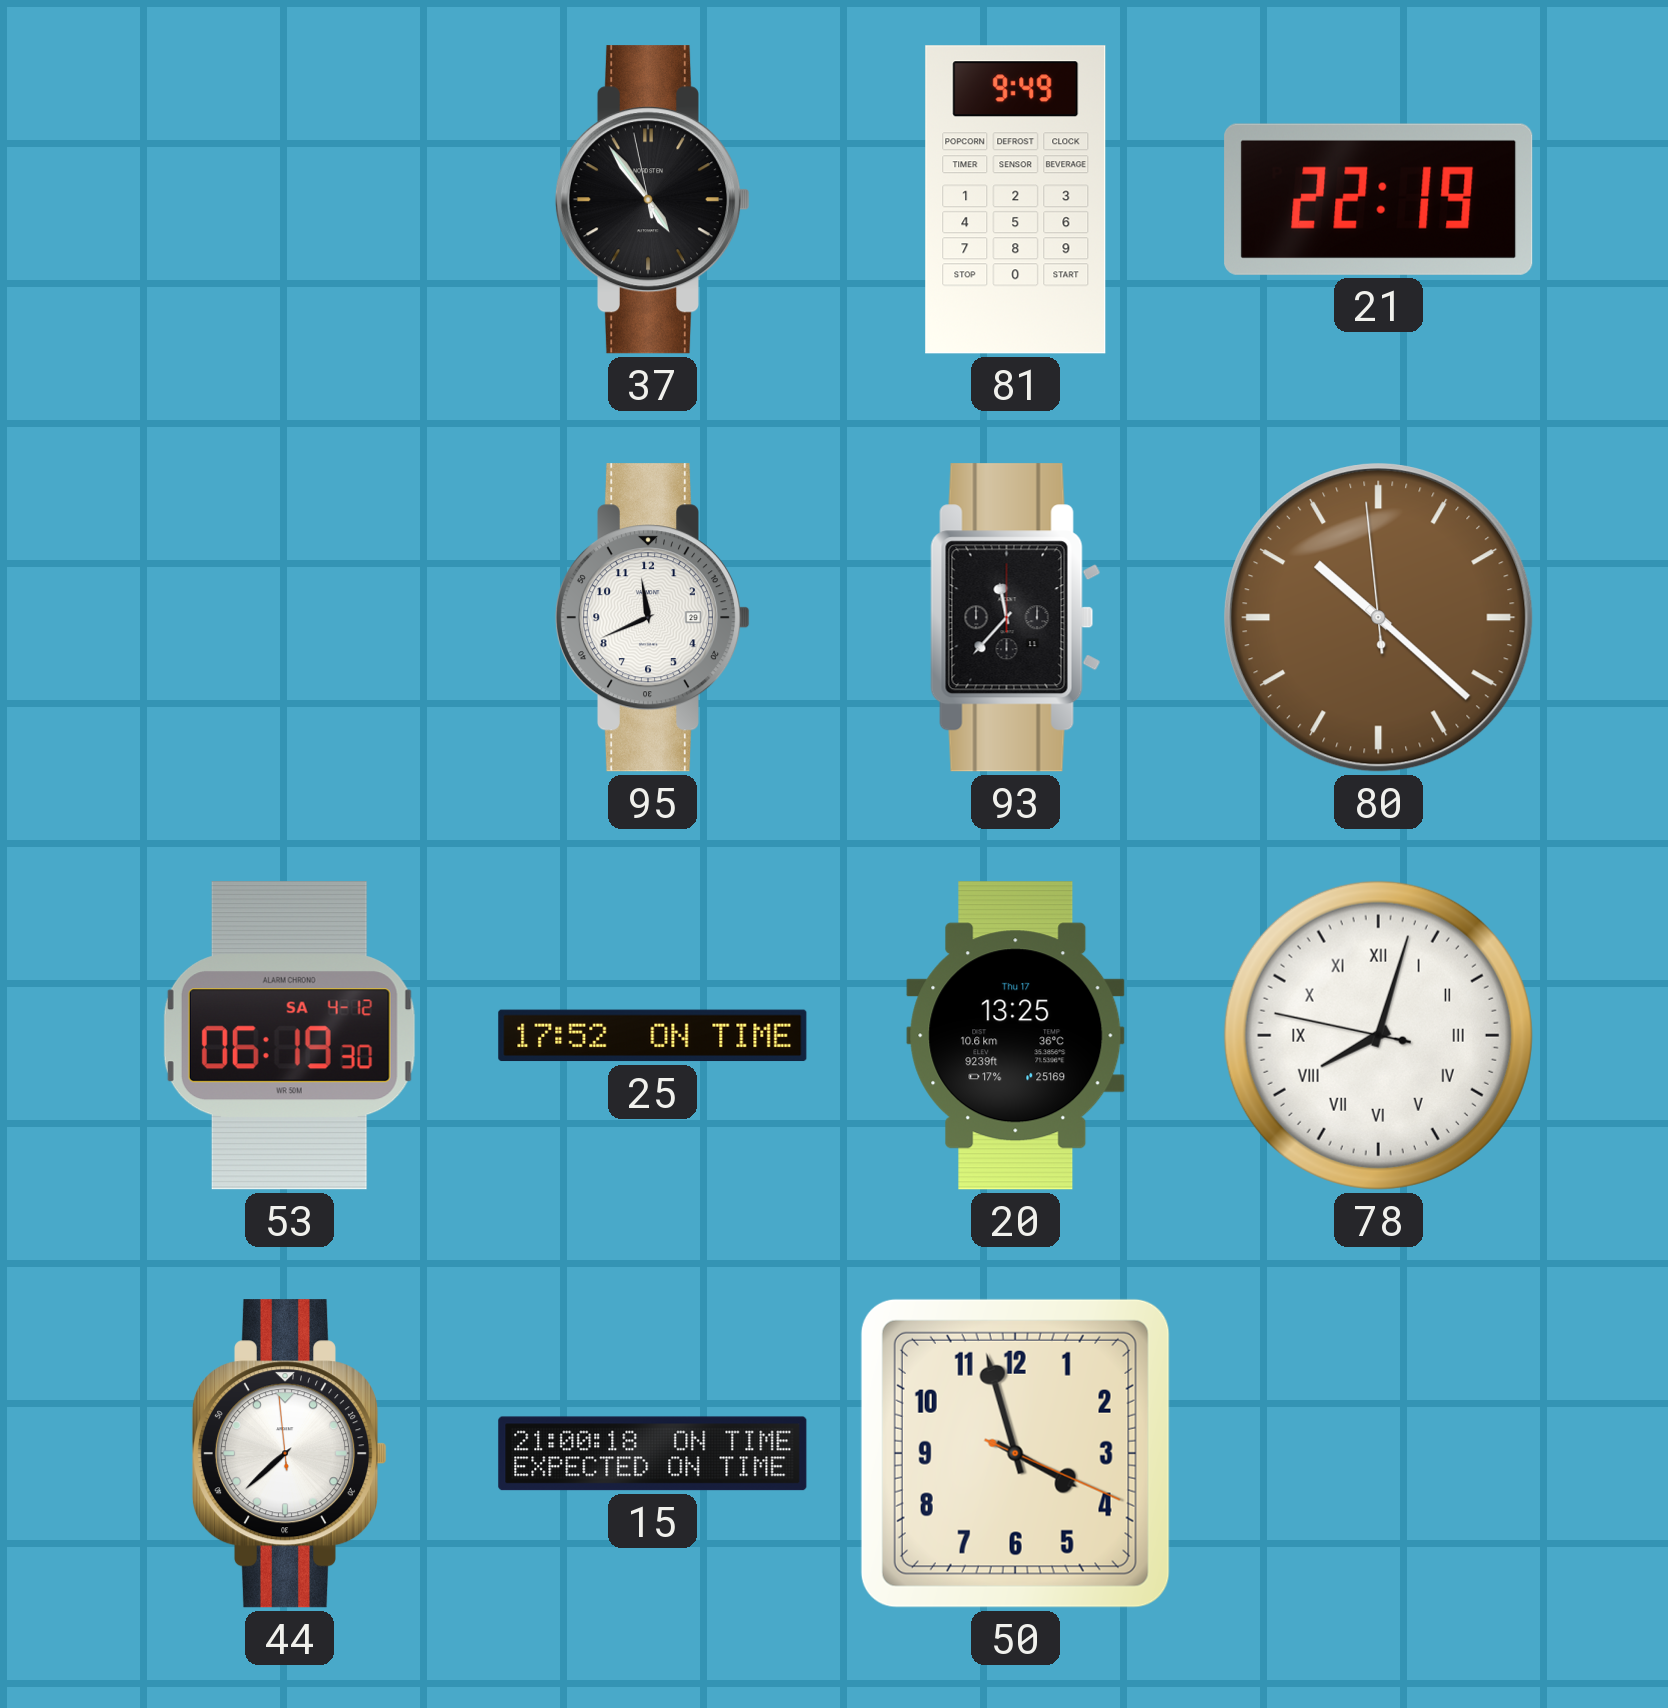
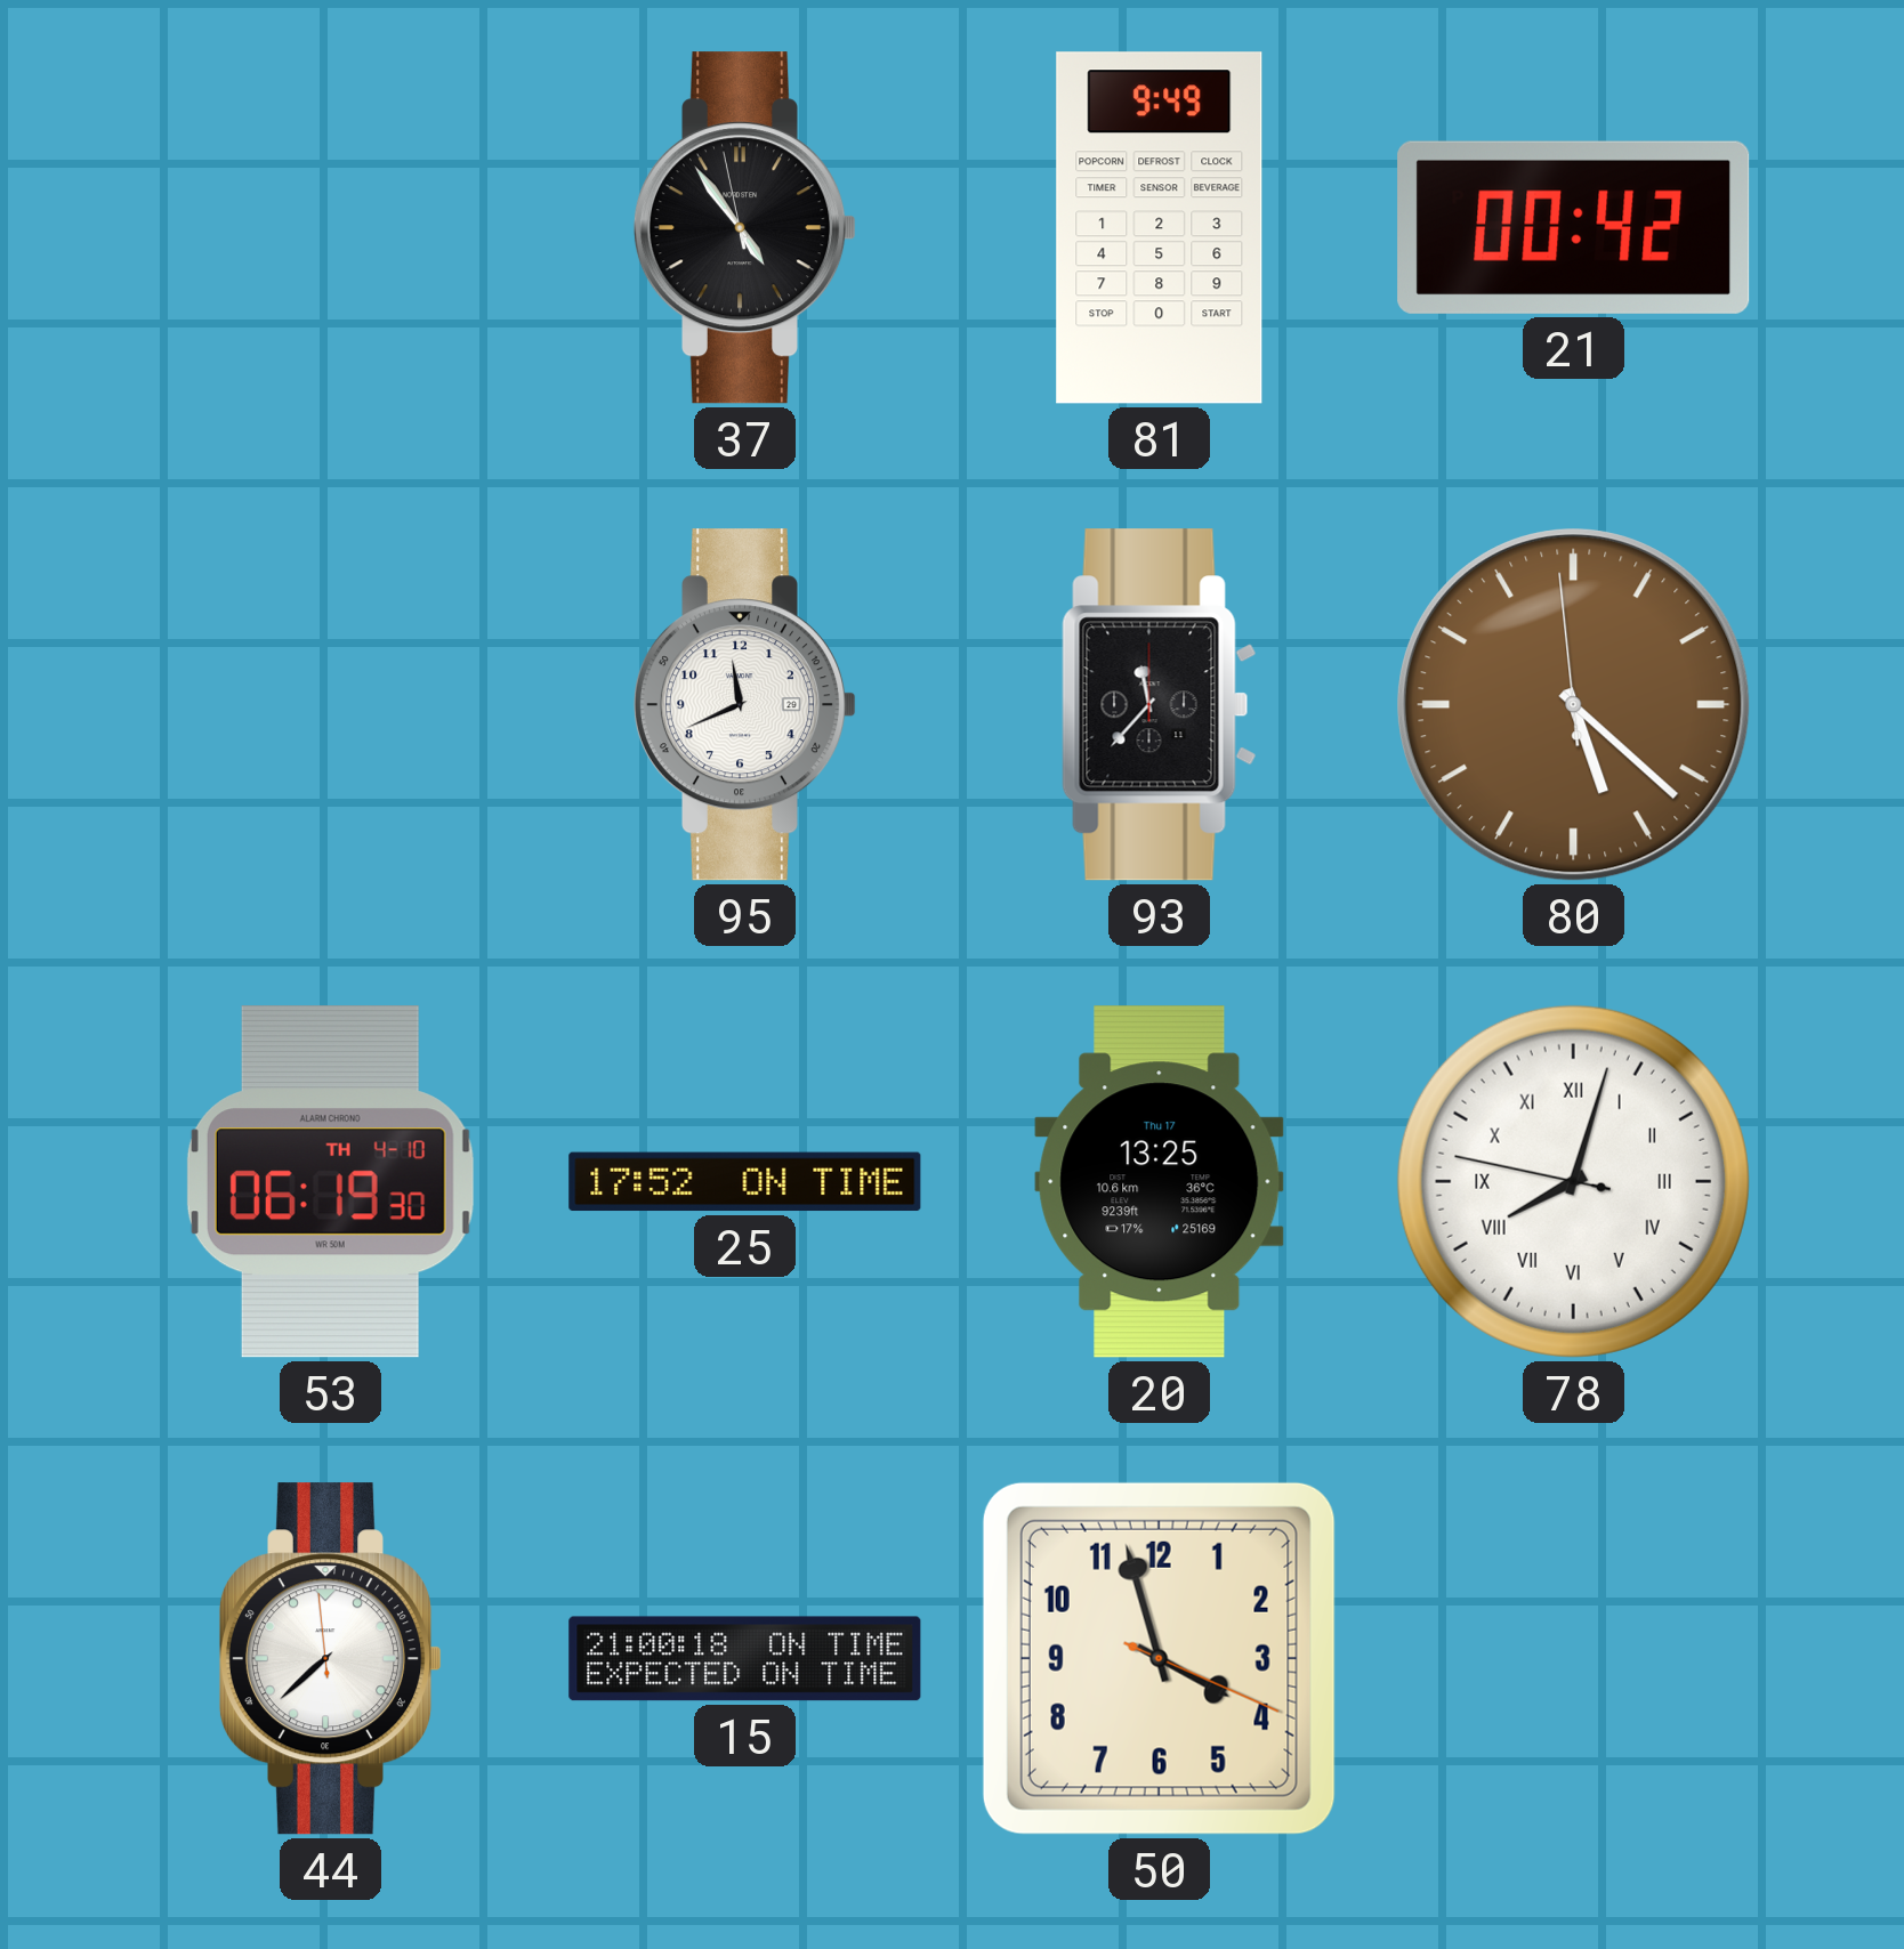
21: 22:19 -> 00:42 (1574, 227)
80: 10:21 -> 5:21 (1574, 705)
53 date: SA 4-12 -> TH 4-10 (330, 1182)
